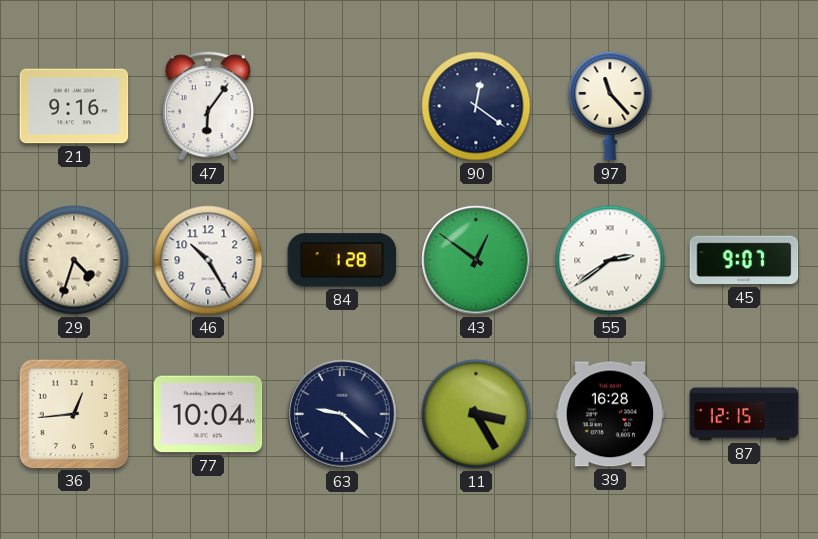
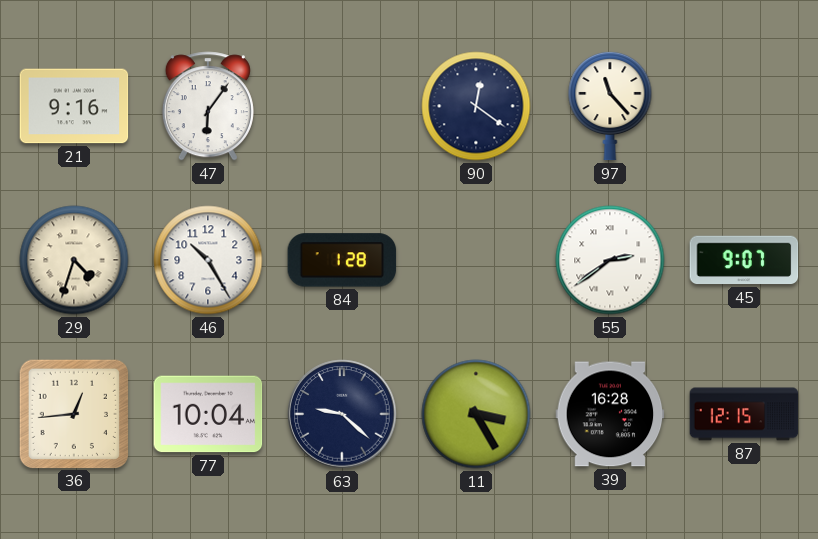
43: 12:51 -> none (476, 260)
